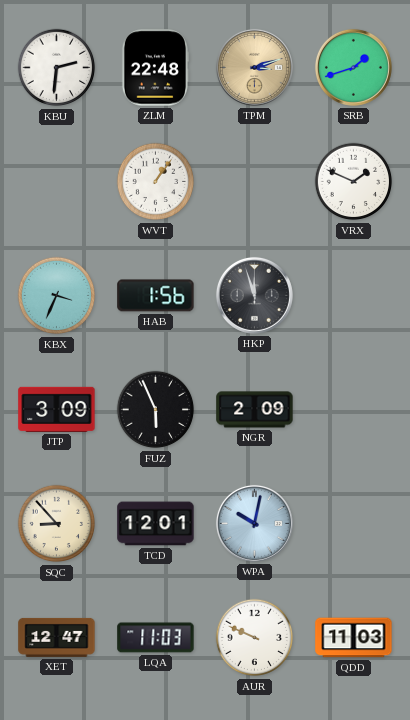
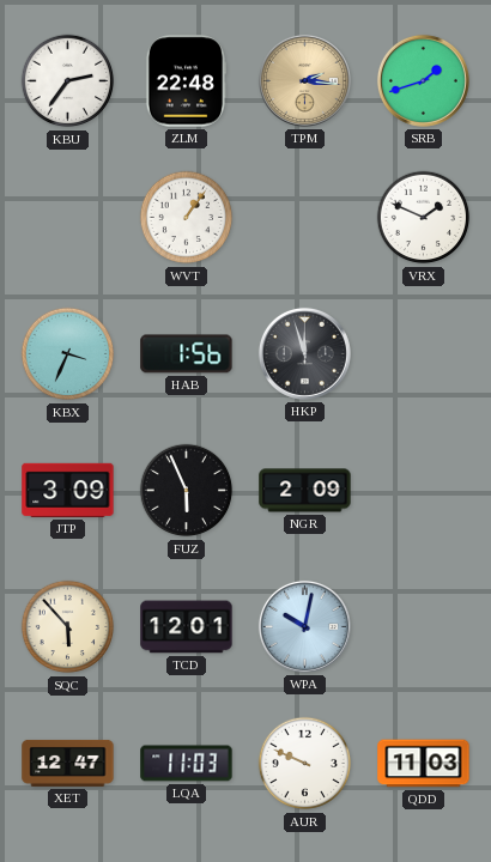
KBU: 2:31 -> 2:36 (68, 81)
TPM: 3:12 -> 2:16 (304, 80)
SQC: 8:53 -> 5:53 (68, 627)
